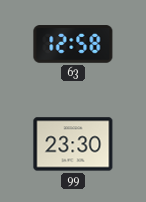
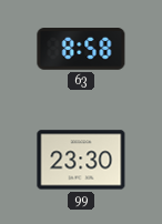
63: 12:58 -> 8:58 (81, 49)
